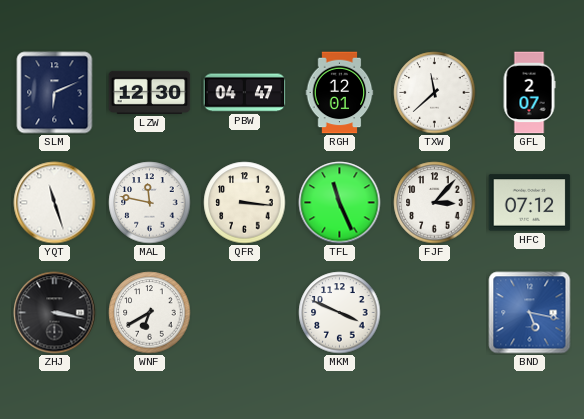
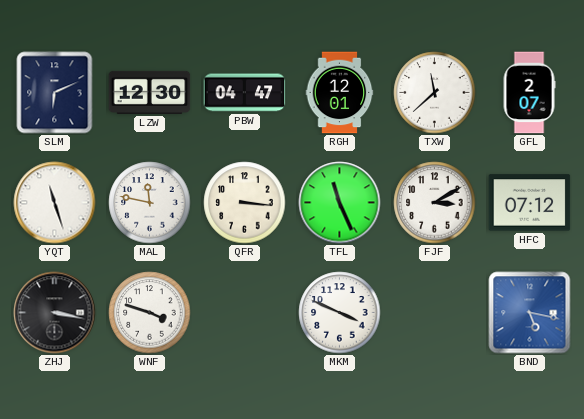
FJF: 3:07 -> 3:10 (435, 203)
WNF: 6:40 -> 3:48 (150, 313)
